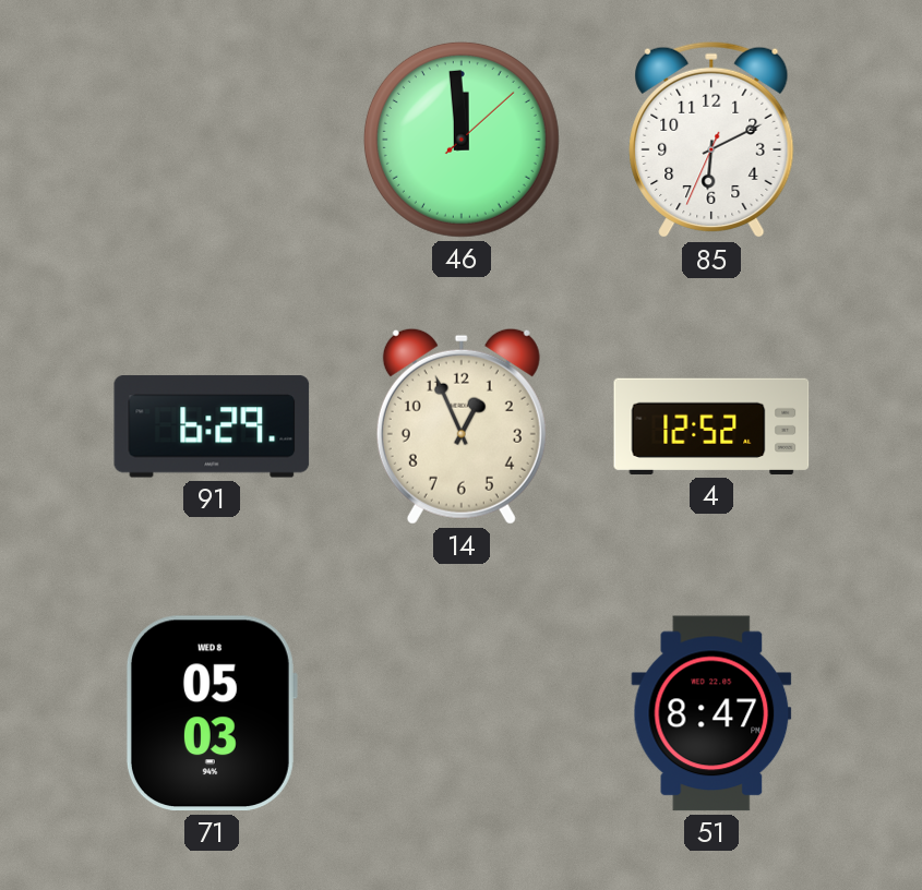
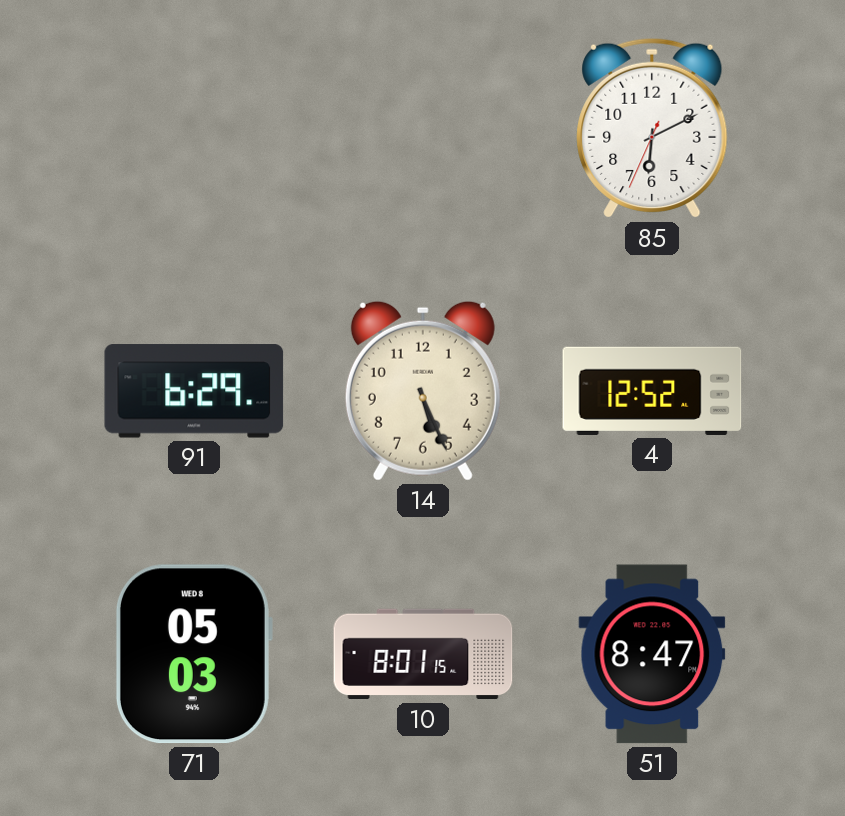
46: 11:59 -> none (462, 140)
14: 12:56 -> 5:26 (423, 391)
10: none -> 8:01 (423, 654)
